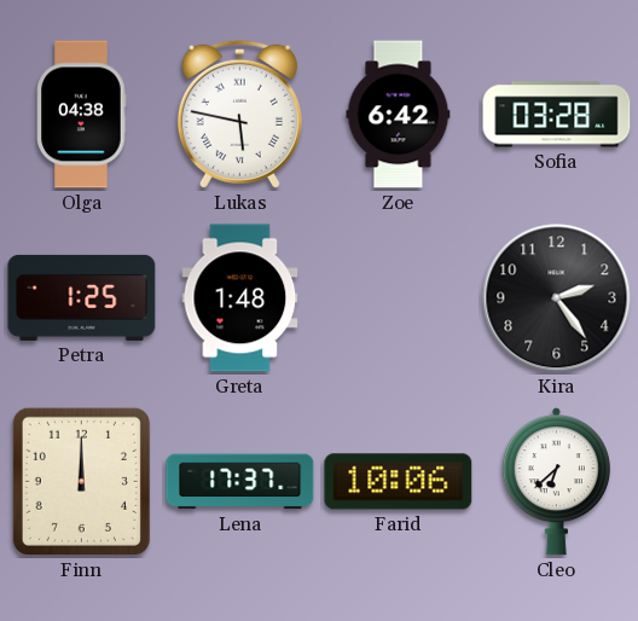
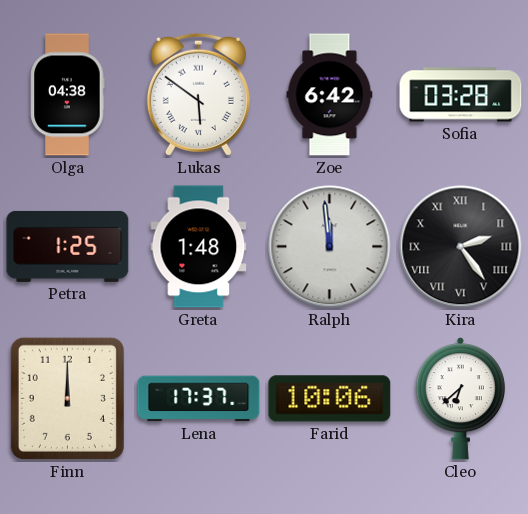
Lukas: 5:47 -> 5:51 (198, 94)
Ralph: none -> 11:59 (330, 247)
Kira numerals: Arabic -> Roman (461, 247)
